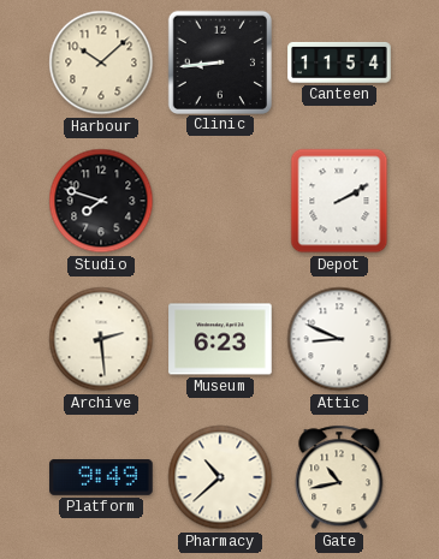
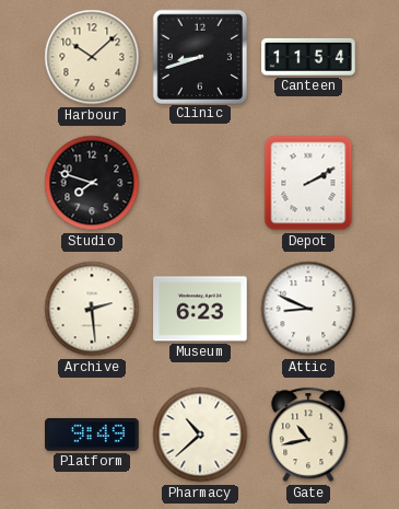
Clinic: 8:44 -> 8:42 (199, 56)
